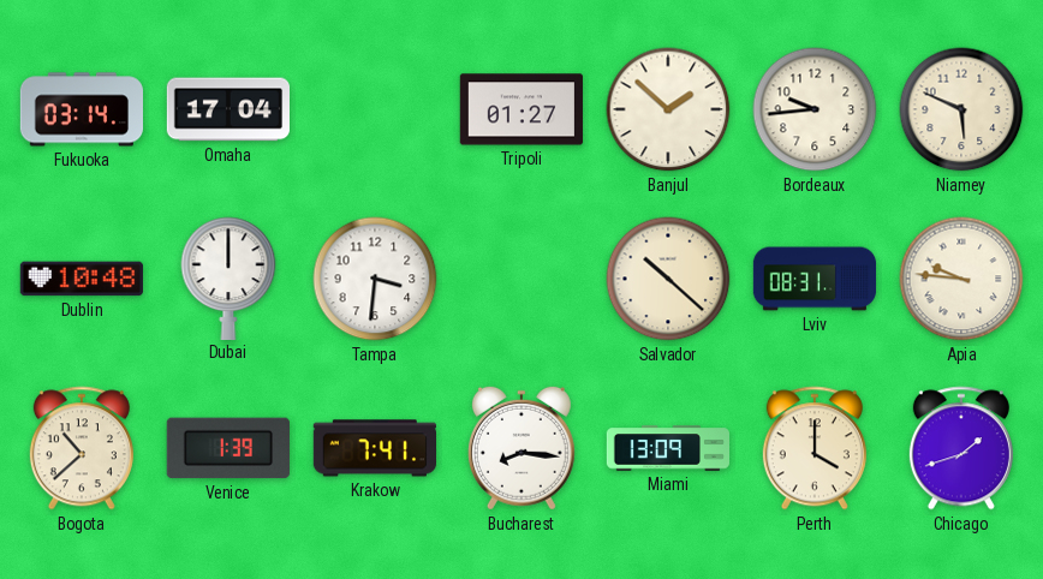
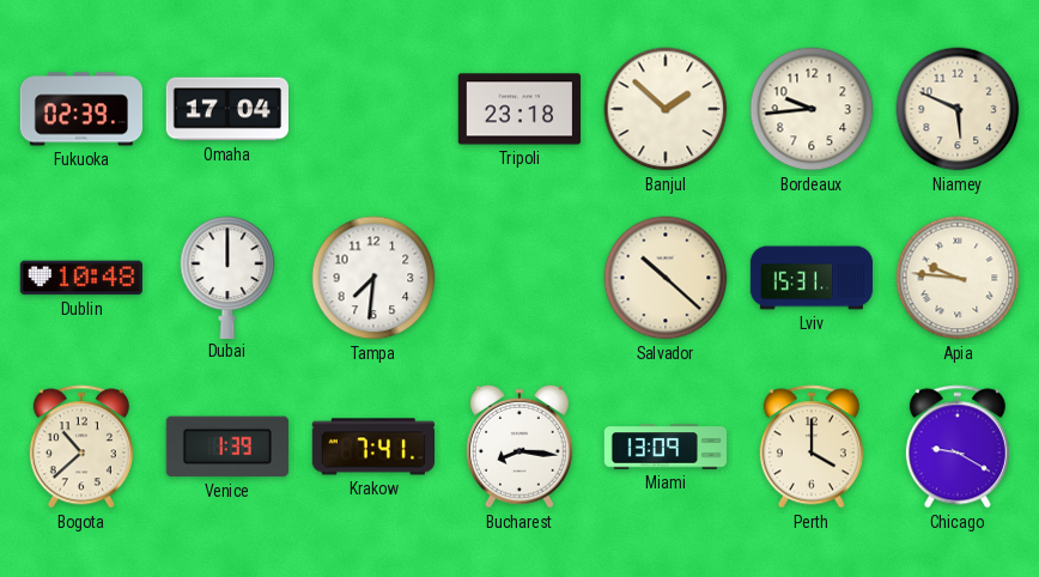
Fukuoka: 03:14 -> 02:39 (80, 109)
Tripoli: 01:27 -> 23:18 (518, 109)
Tampa: 3:31 -> 7:31 (373, 278)
Lviv: 08:31 -> 15:31 (812, 278)
Chicago: 1:42 -> 9:20 (958, 447)
